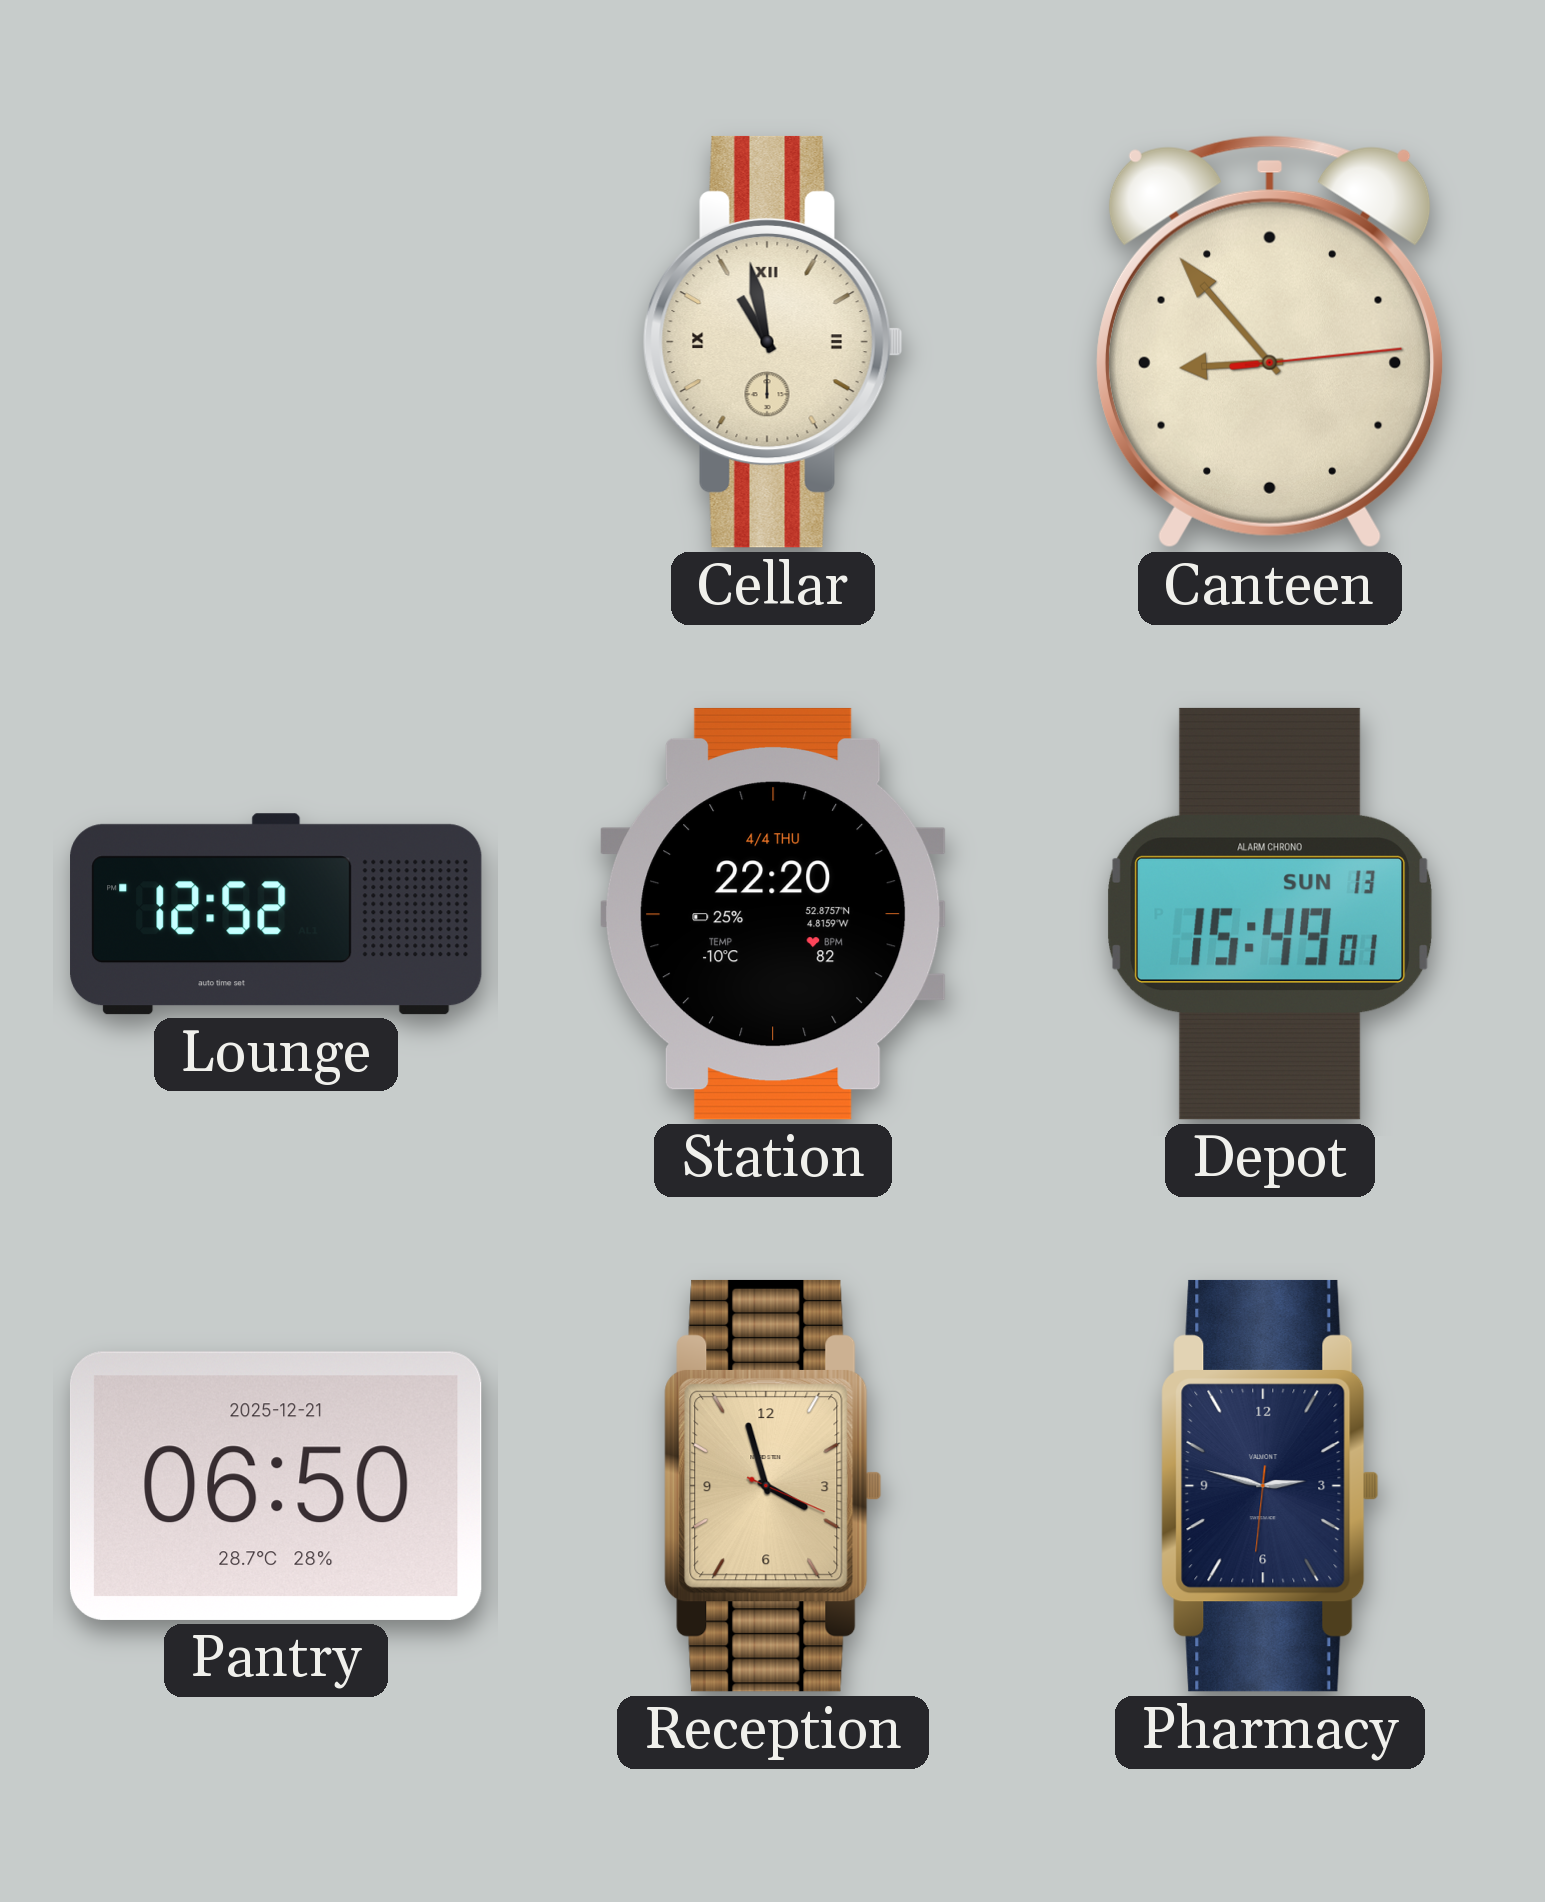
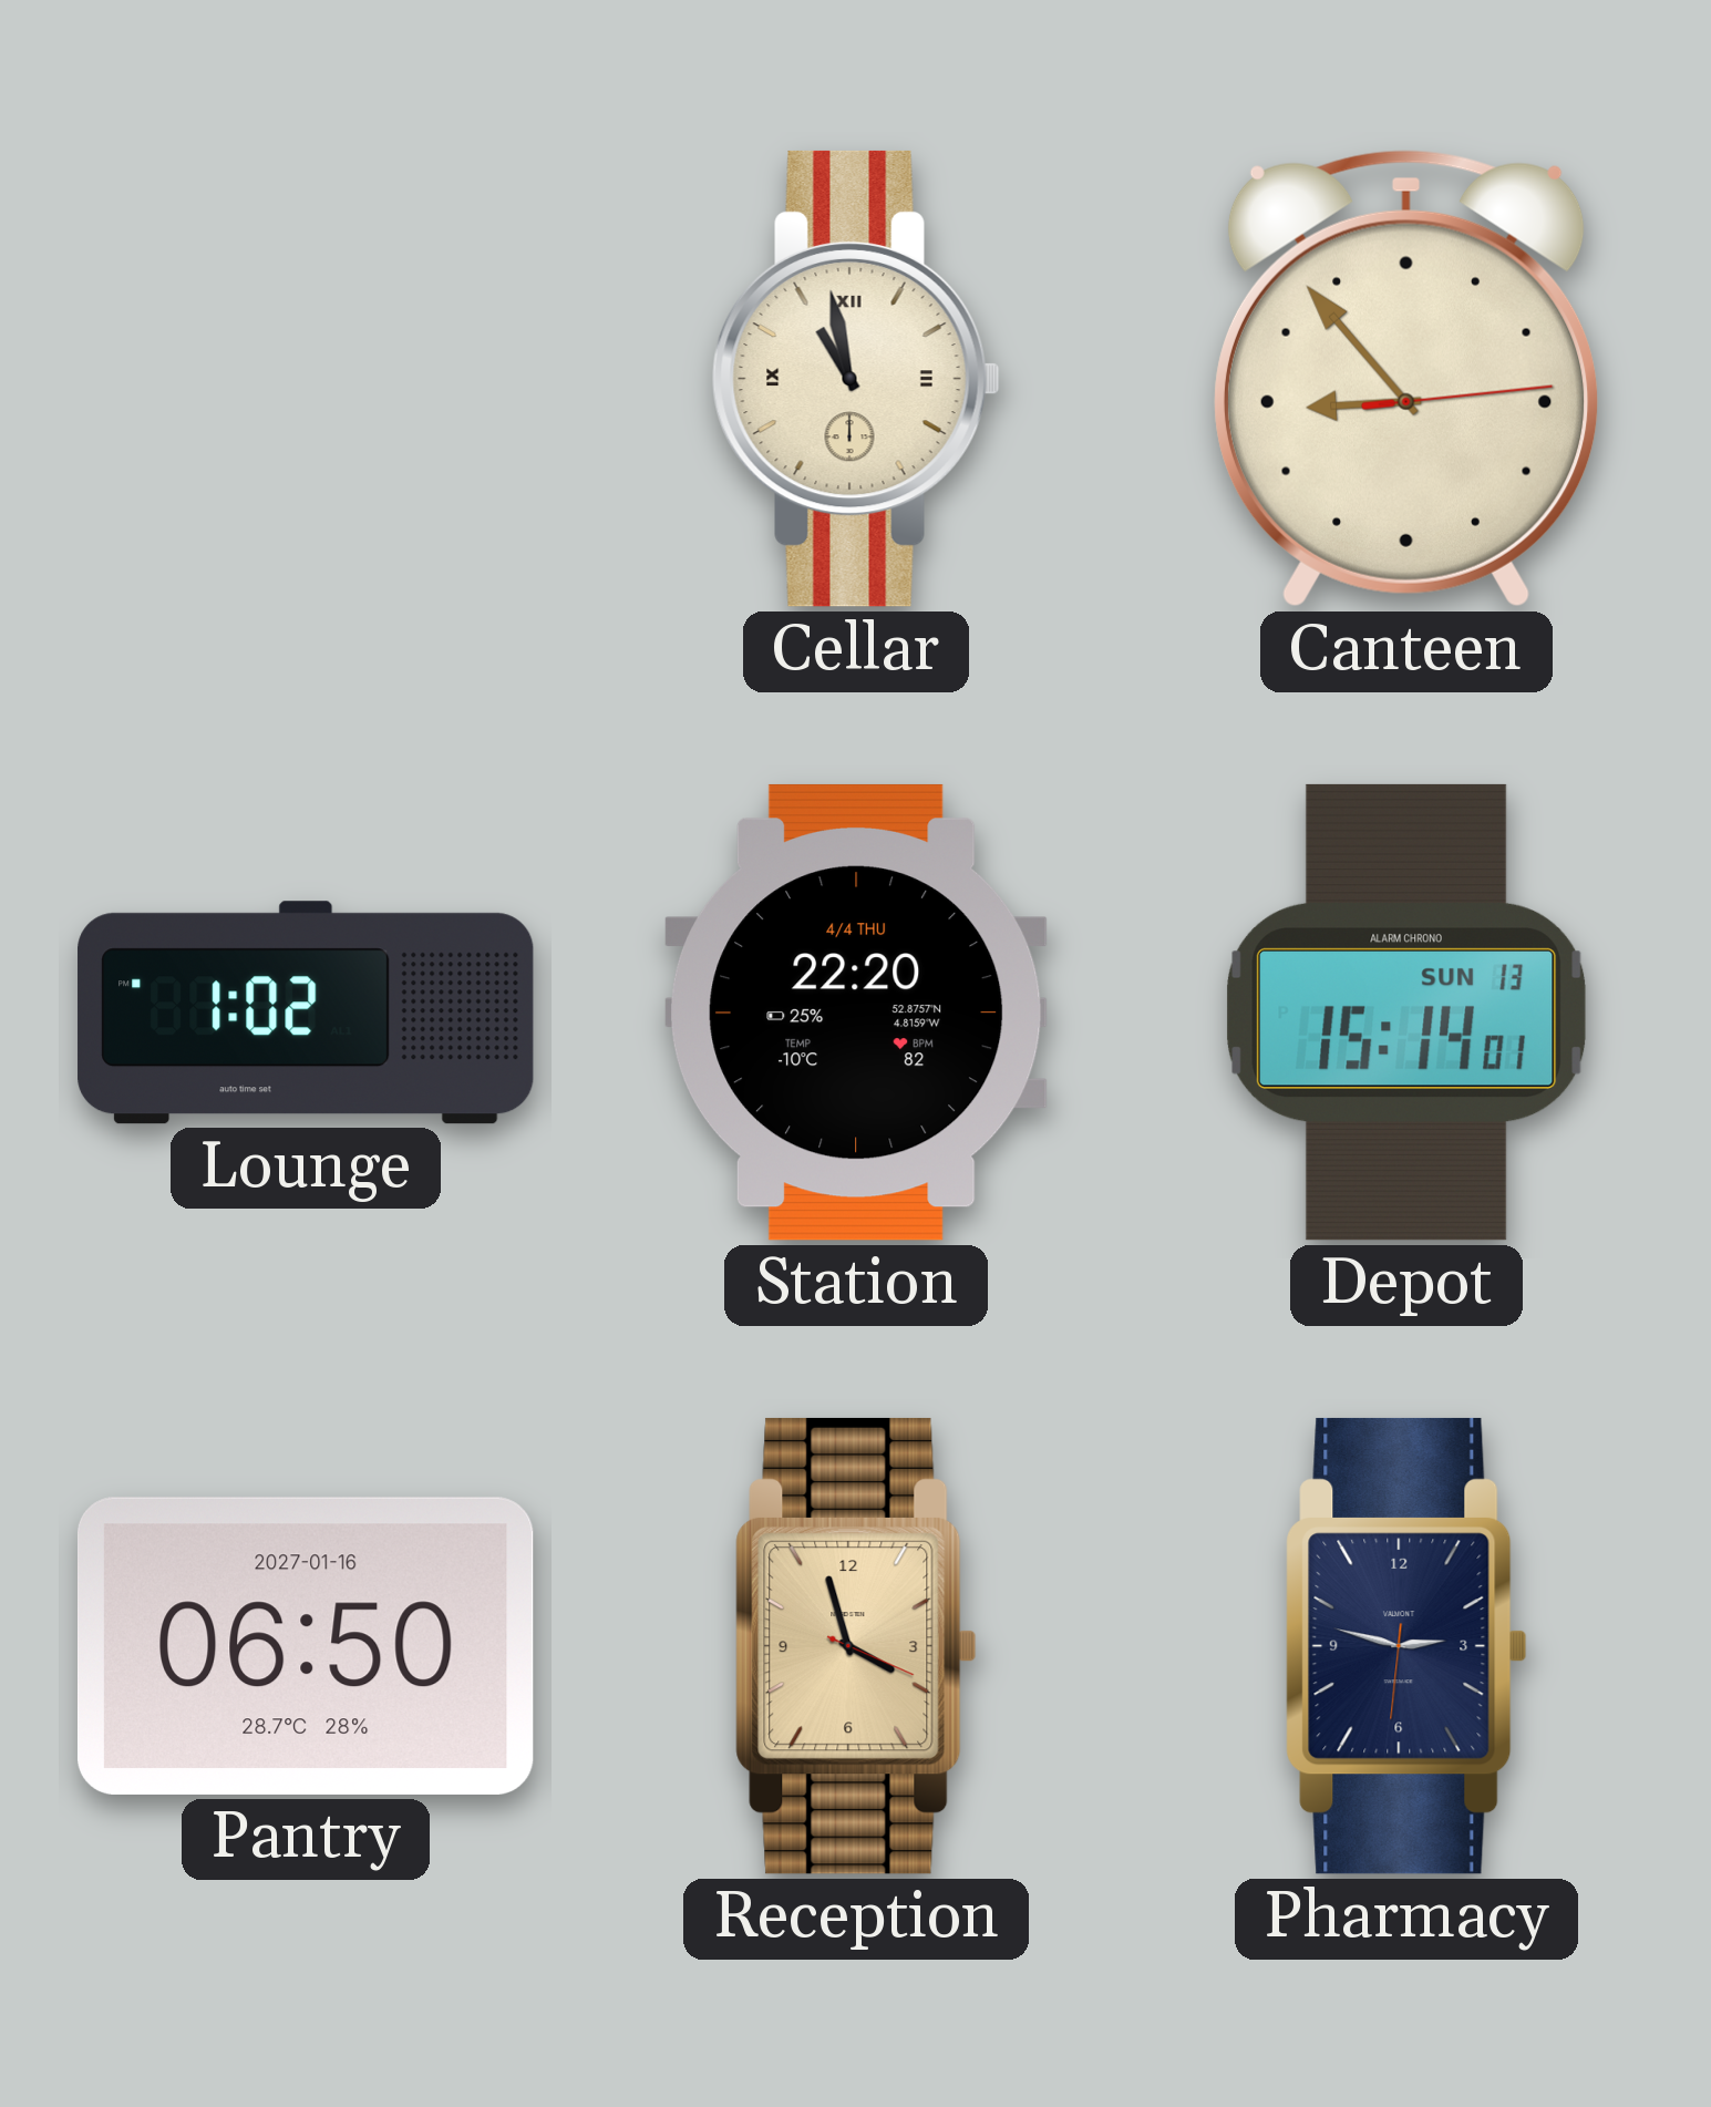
Lounge: 12:52 -> 1:02 (306, 1013)
Depot: 15:49 -> 15:14 (1406, 1013)
Pantry date: 2025-12-21 -> 2027-01-16 (306, 1646)
